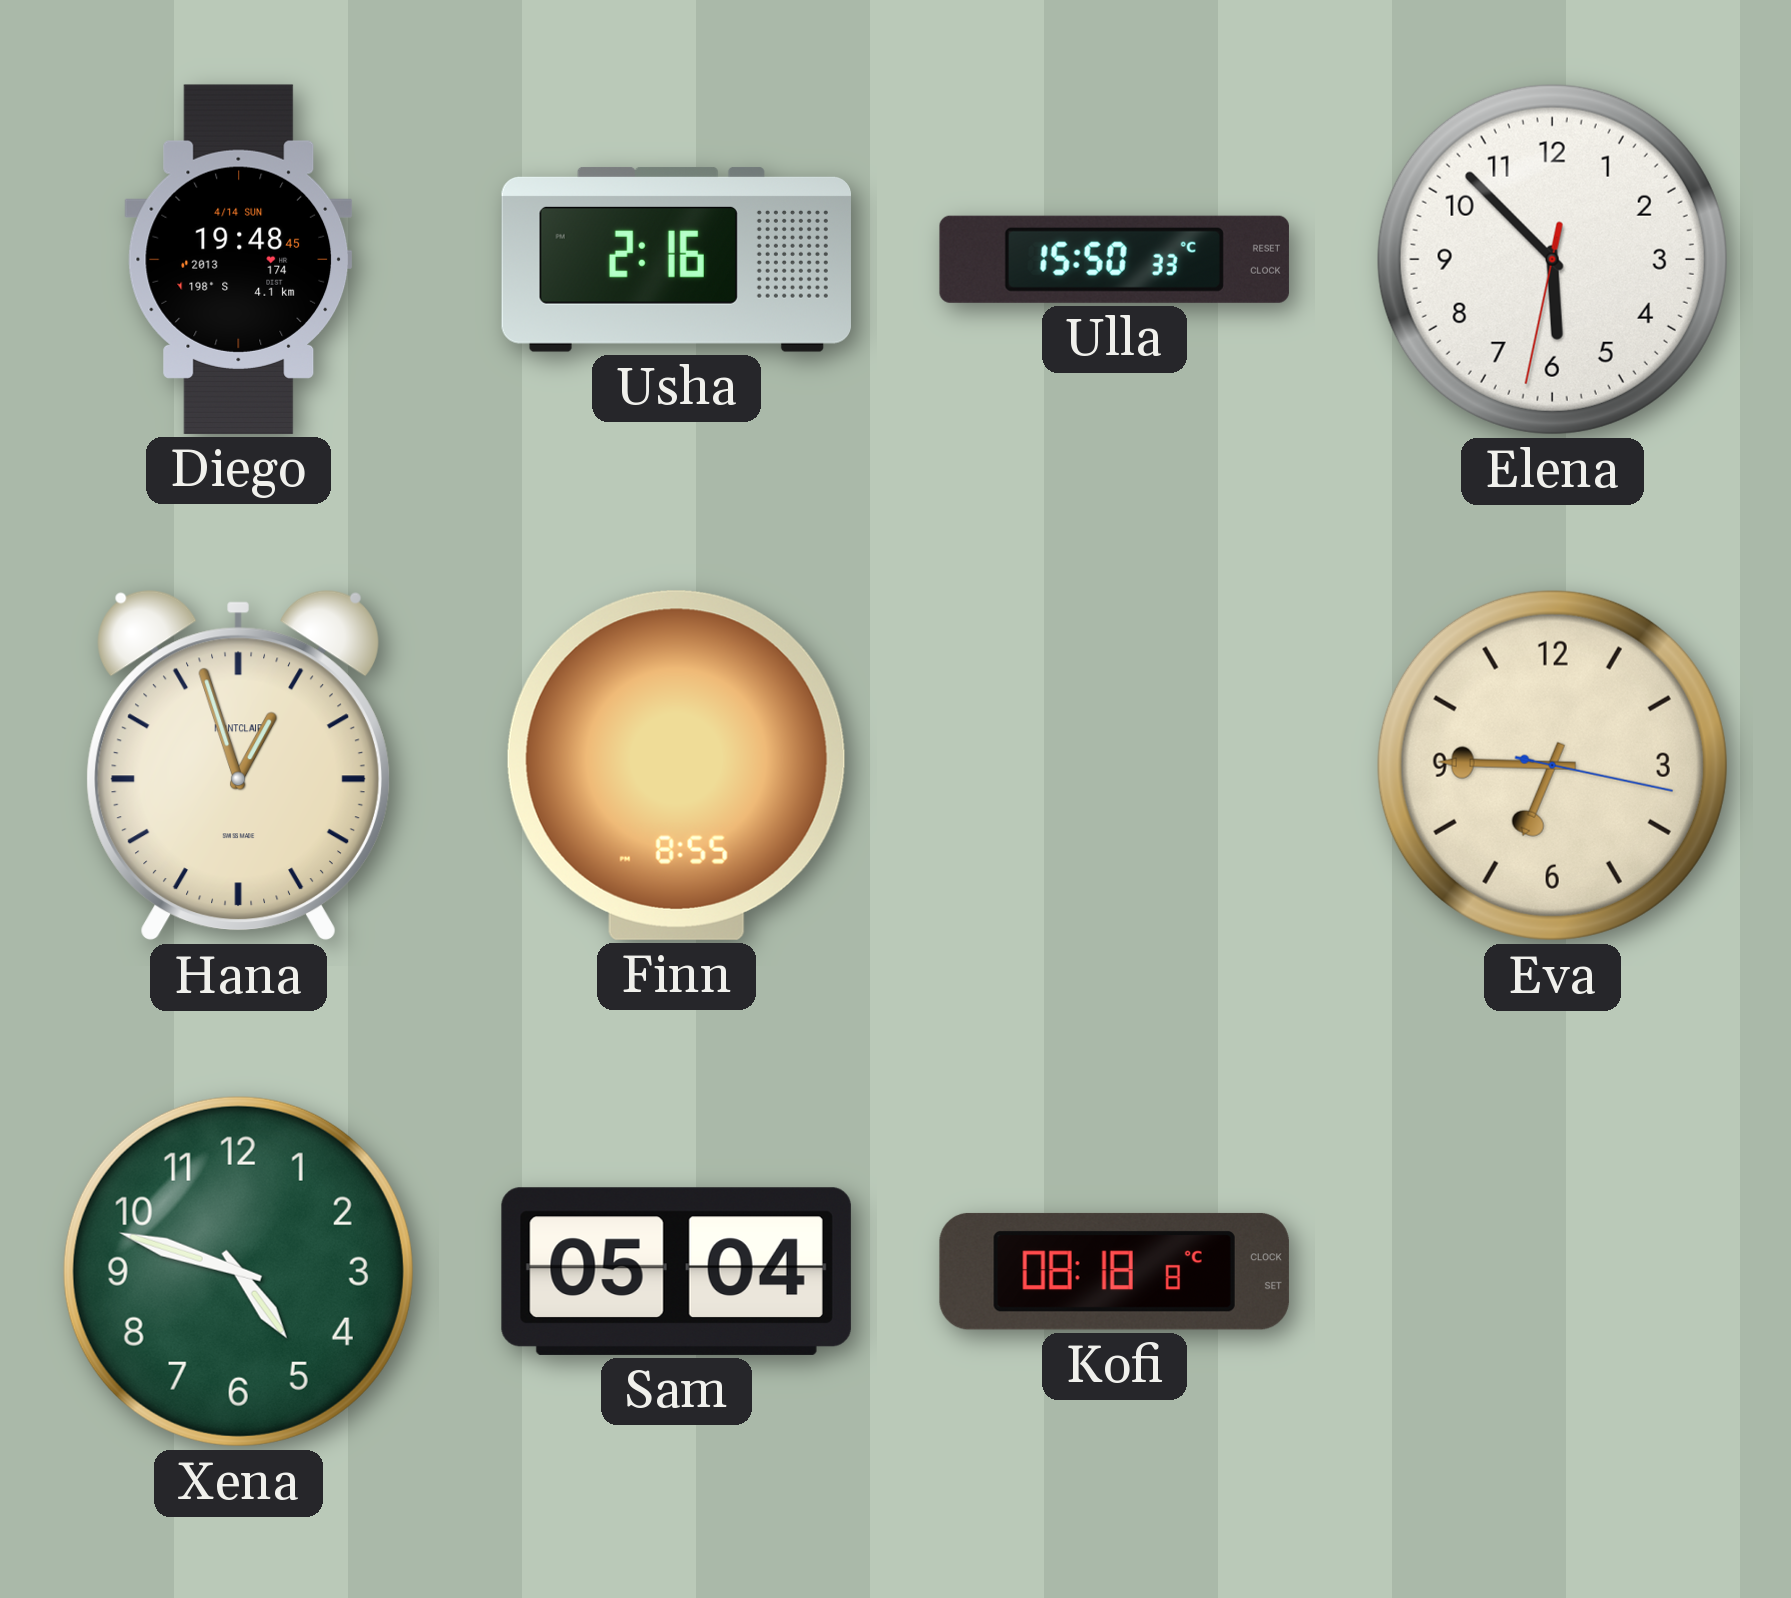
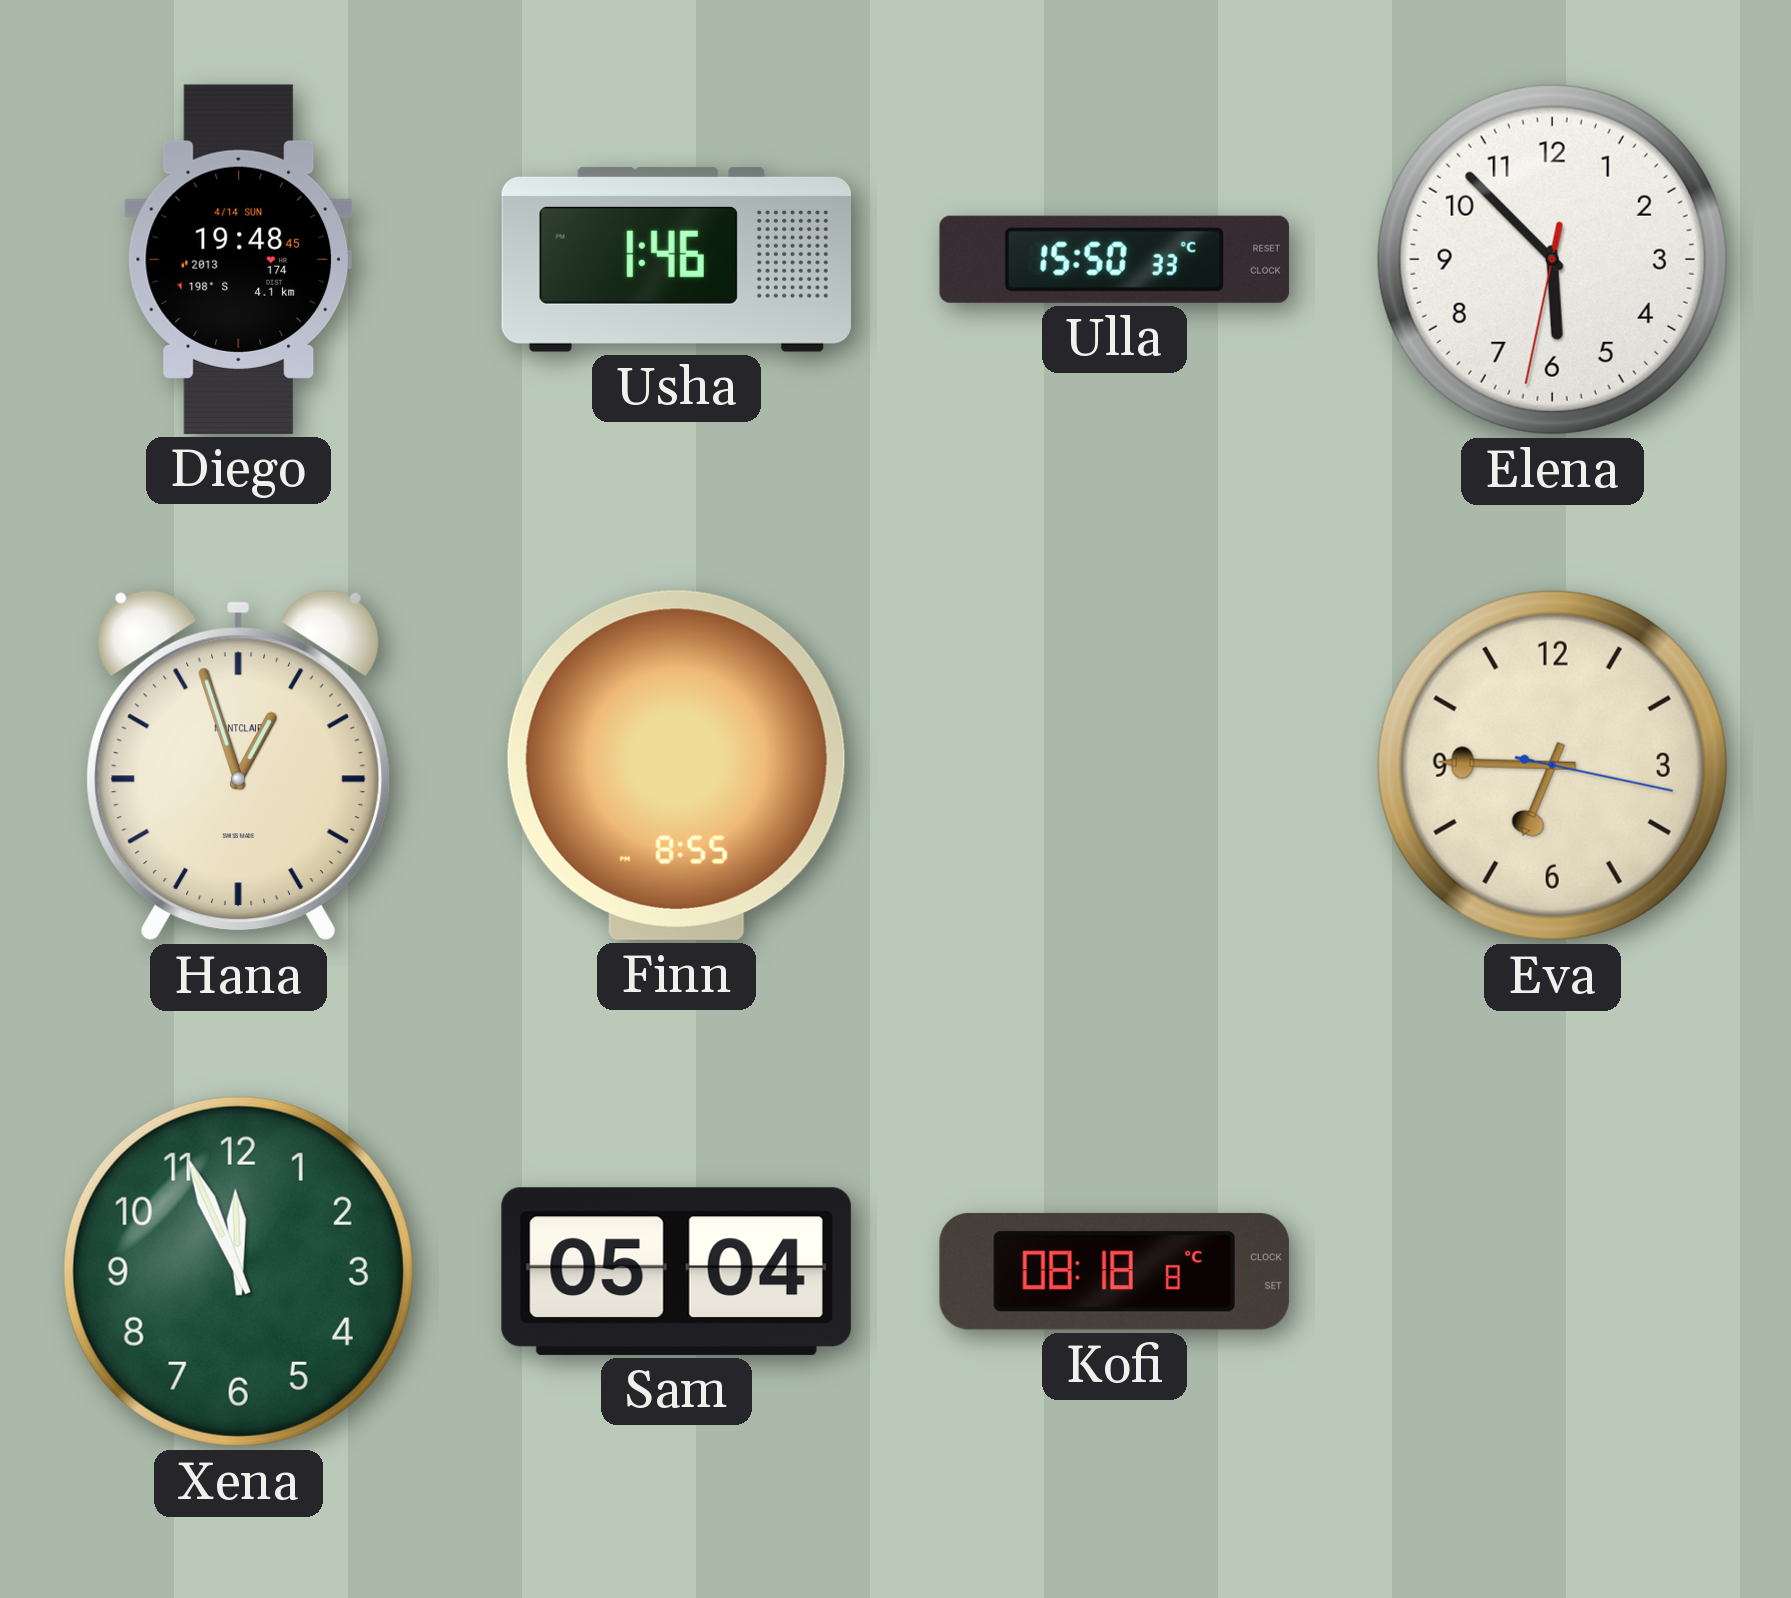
Usha: 2:16 -> 1:46 (676, 259)
Xena: 4:48 -> 11:56 (238, 1271)
